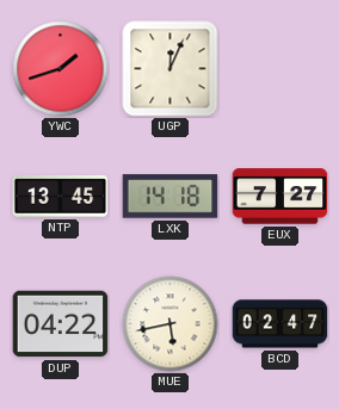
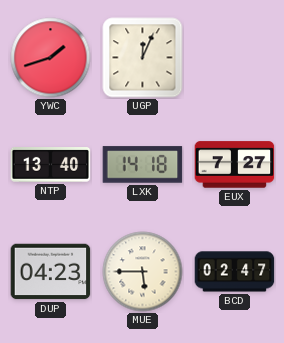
NTP: 13:45 -> 13:40 (51, 165)
DUP: 04:22 -> 04:23 (51, 272)
MUE: 5:43 -> 5:45 (143, 272)
